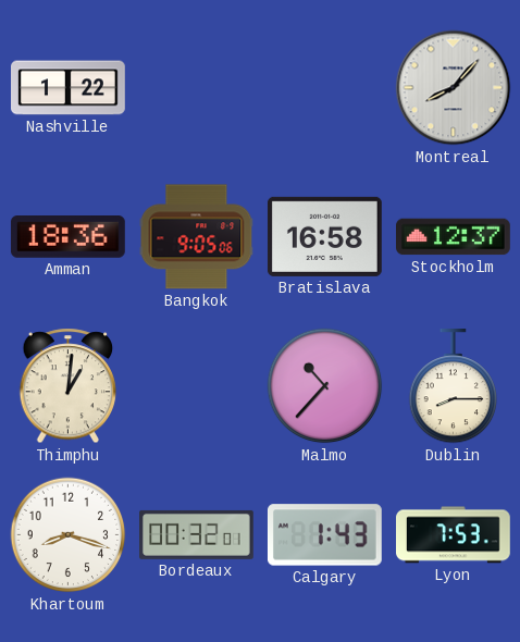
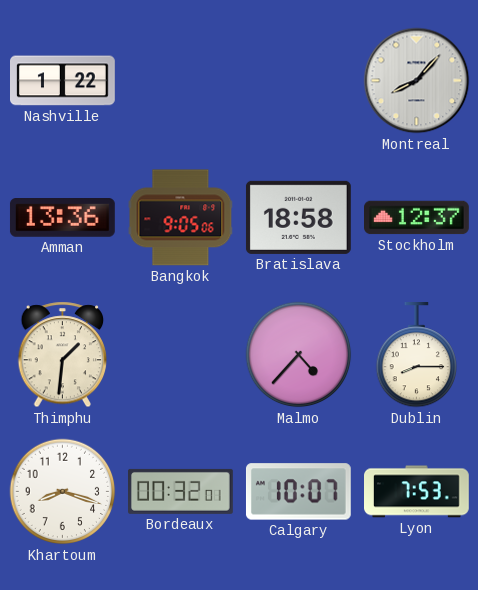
Amman: 18:36 -> 13:36 (62, 218)
Bratislava: 16:58 -> 18:58 (298, 217)
Thimphu: 1:01 -> 1:31 (63, 355)
Malmo: 10:37 -> 4:37 (299, 355)
Calgary: 1:43 -> 10:07 (298, 492)
